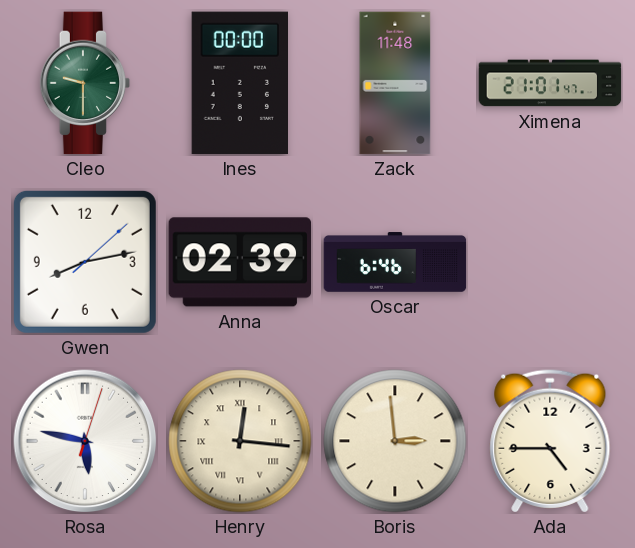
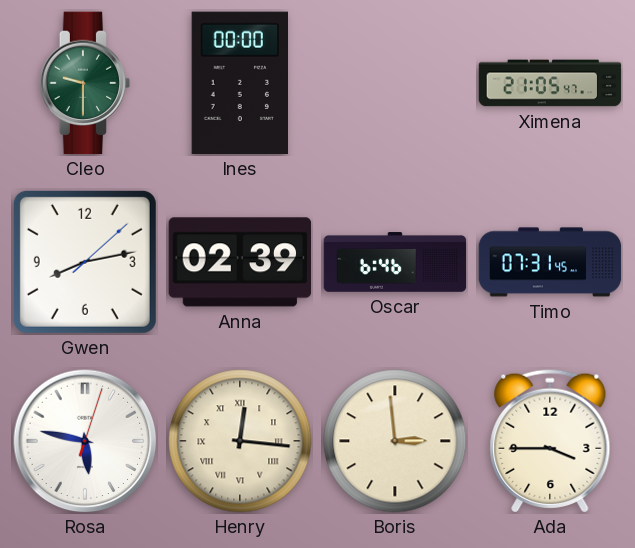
Zack: 11:48 -> none (395, 83)
Ximena: 21:01 -> 21:05 (550, 83)
Timo: none -> 07:31 (550, 262)
Ada: 4:45 -> 3:45 (550, 441)
